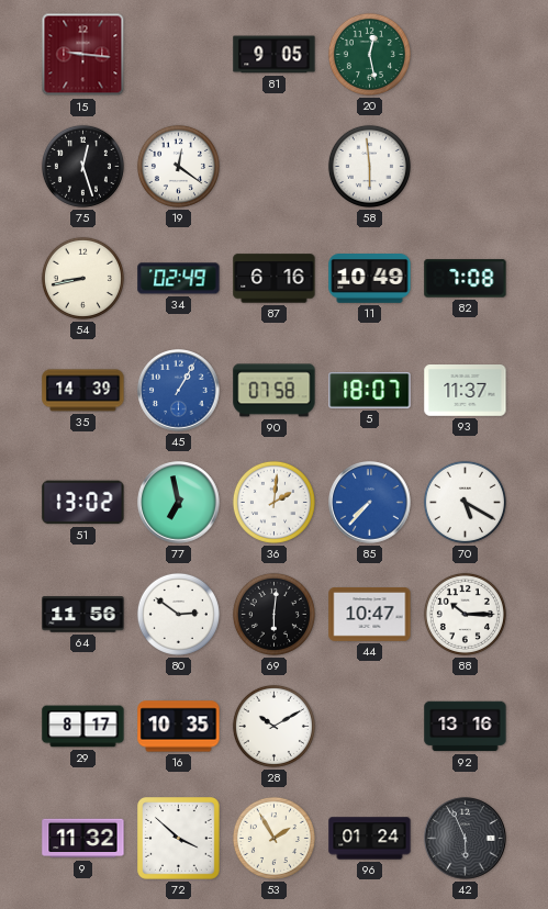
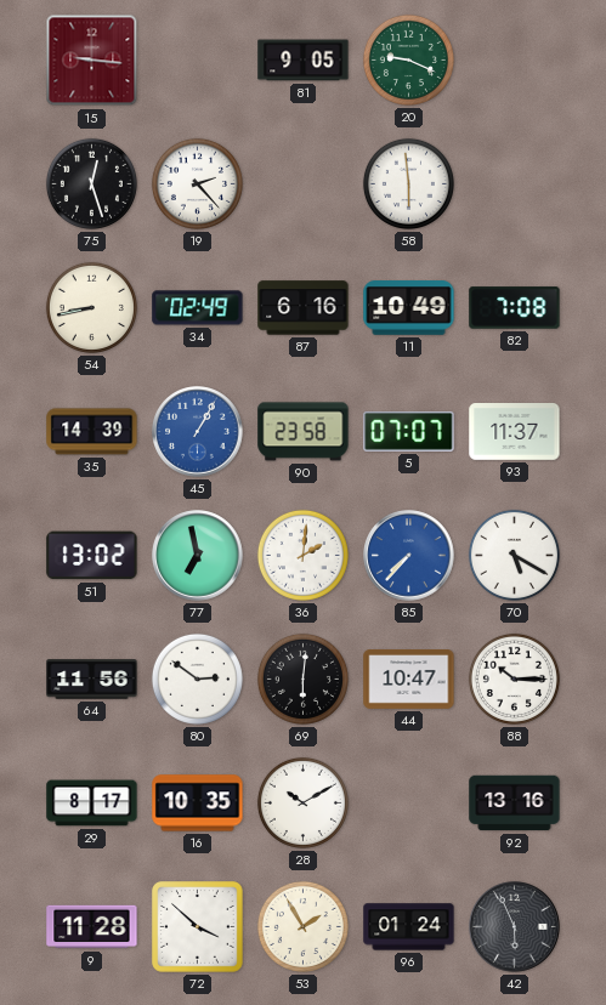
20: 12:28 -> 9:19 (408, 59)
19: 12:21 -> 2:23 (197, 183)
90: 07:58 -> 23:58 (304, 432)
5: 18:07 -> 07:07 (409, 431)
9: 11:32 -> 11:28 (92, 927)
